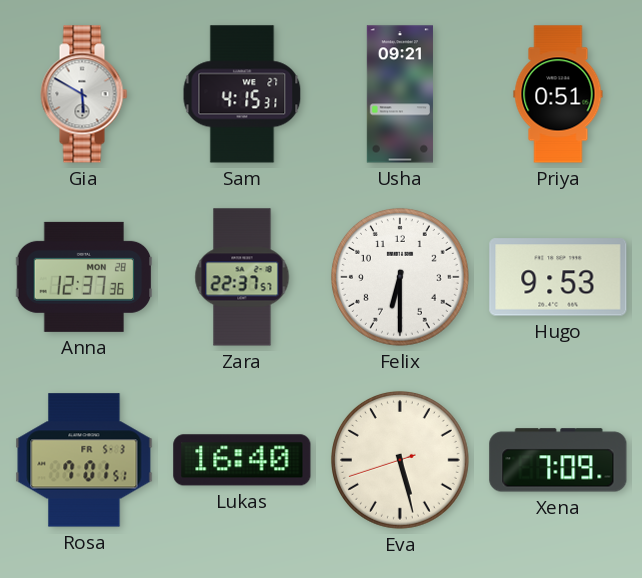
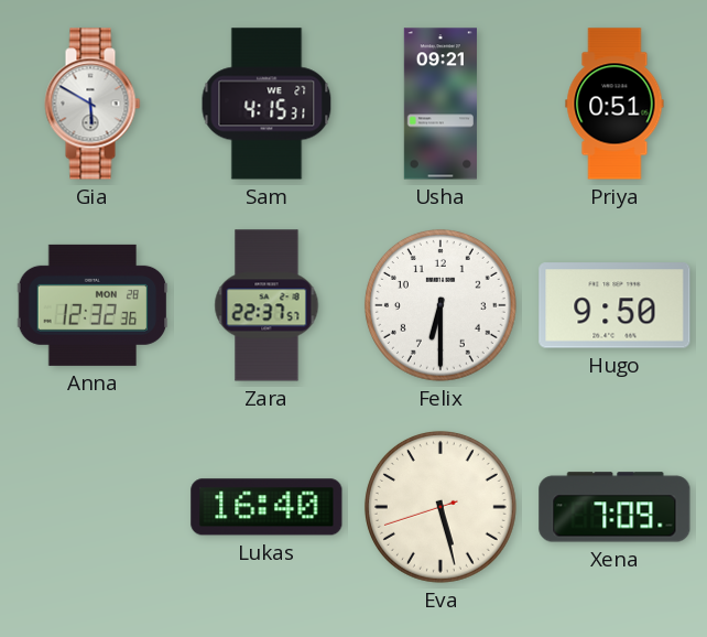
Anna: 12:37 -> 12:32 (93, 305)
Hugo: 9:53 -> 9:50 (614, 305)
Rosa: 7:01 -> none (84, 460)
